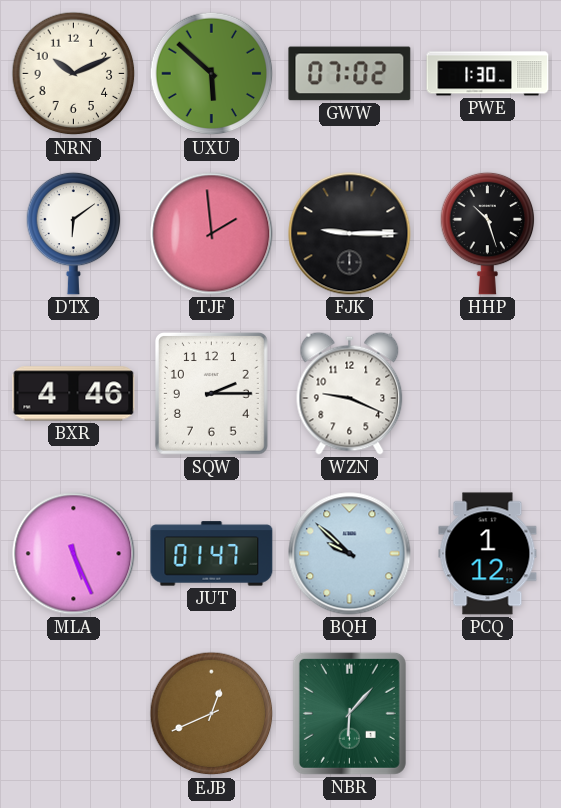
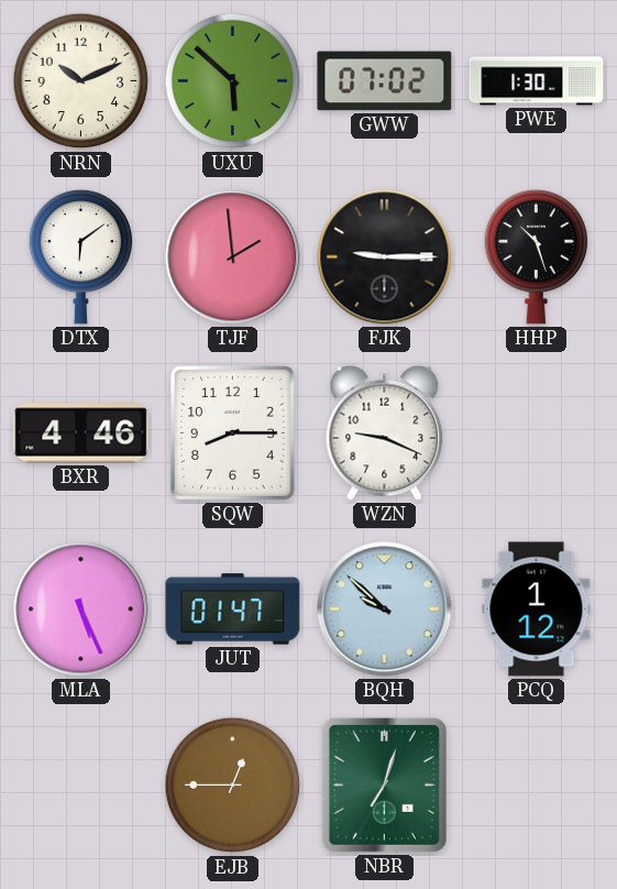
SQW: 2:15 -> 8:15 (232, 433)
EJB: 12:41 -> 12:45 (233, 786)
NBR: 6:07 -> 7:03 (384, 784)
